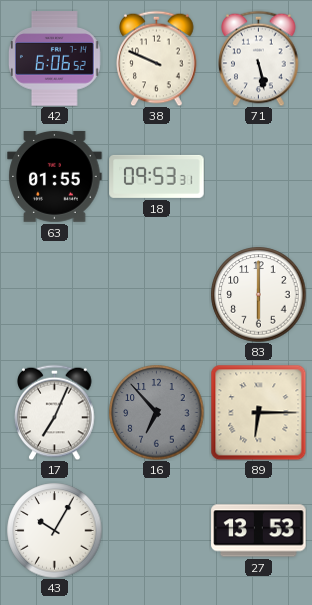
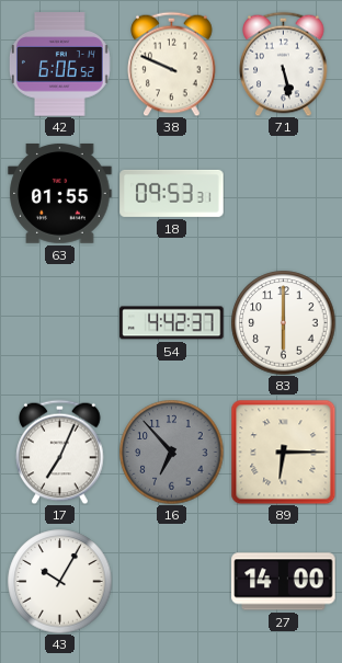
54: none -> 4:42 (172, 323)
27: 13:53 -> 14:00 (284, 582)
